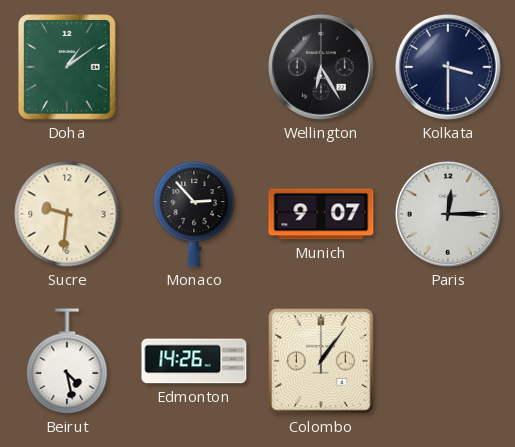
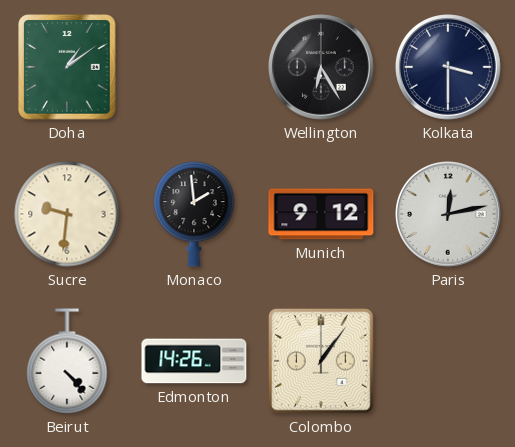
Monaco: 2:53 -> 1:59 (194, 214)
Munich: 9:07 -> 9:12 (321, 214)
Paris: 12:15 -> 12:13 (449, 215)
Beirut: 4:28 -> 4:23 (67, 361)
